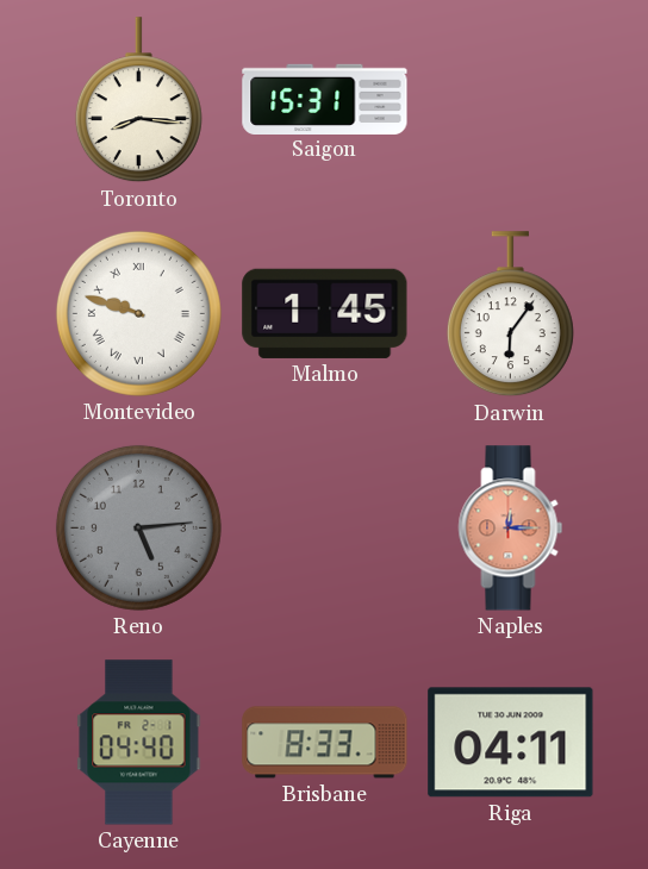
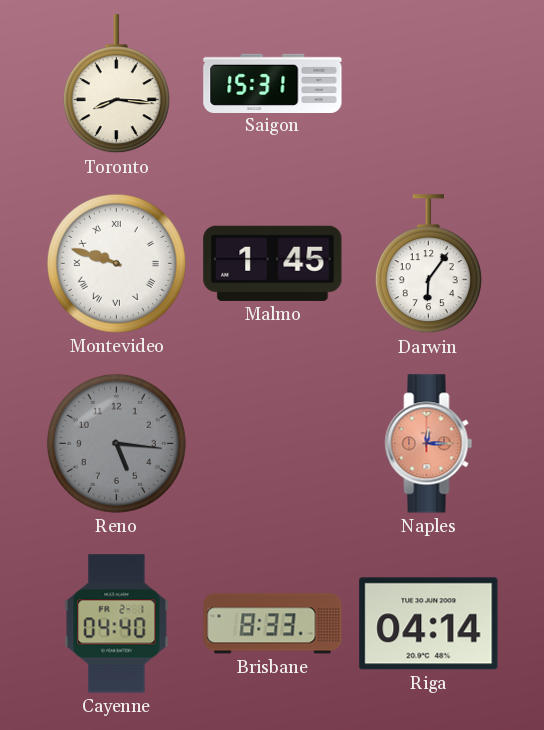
Reno: 5:14 -> 5:16 (116, 443)
Riga: 04:11 -> 04:14 (429, 624)
